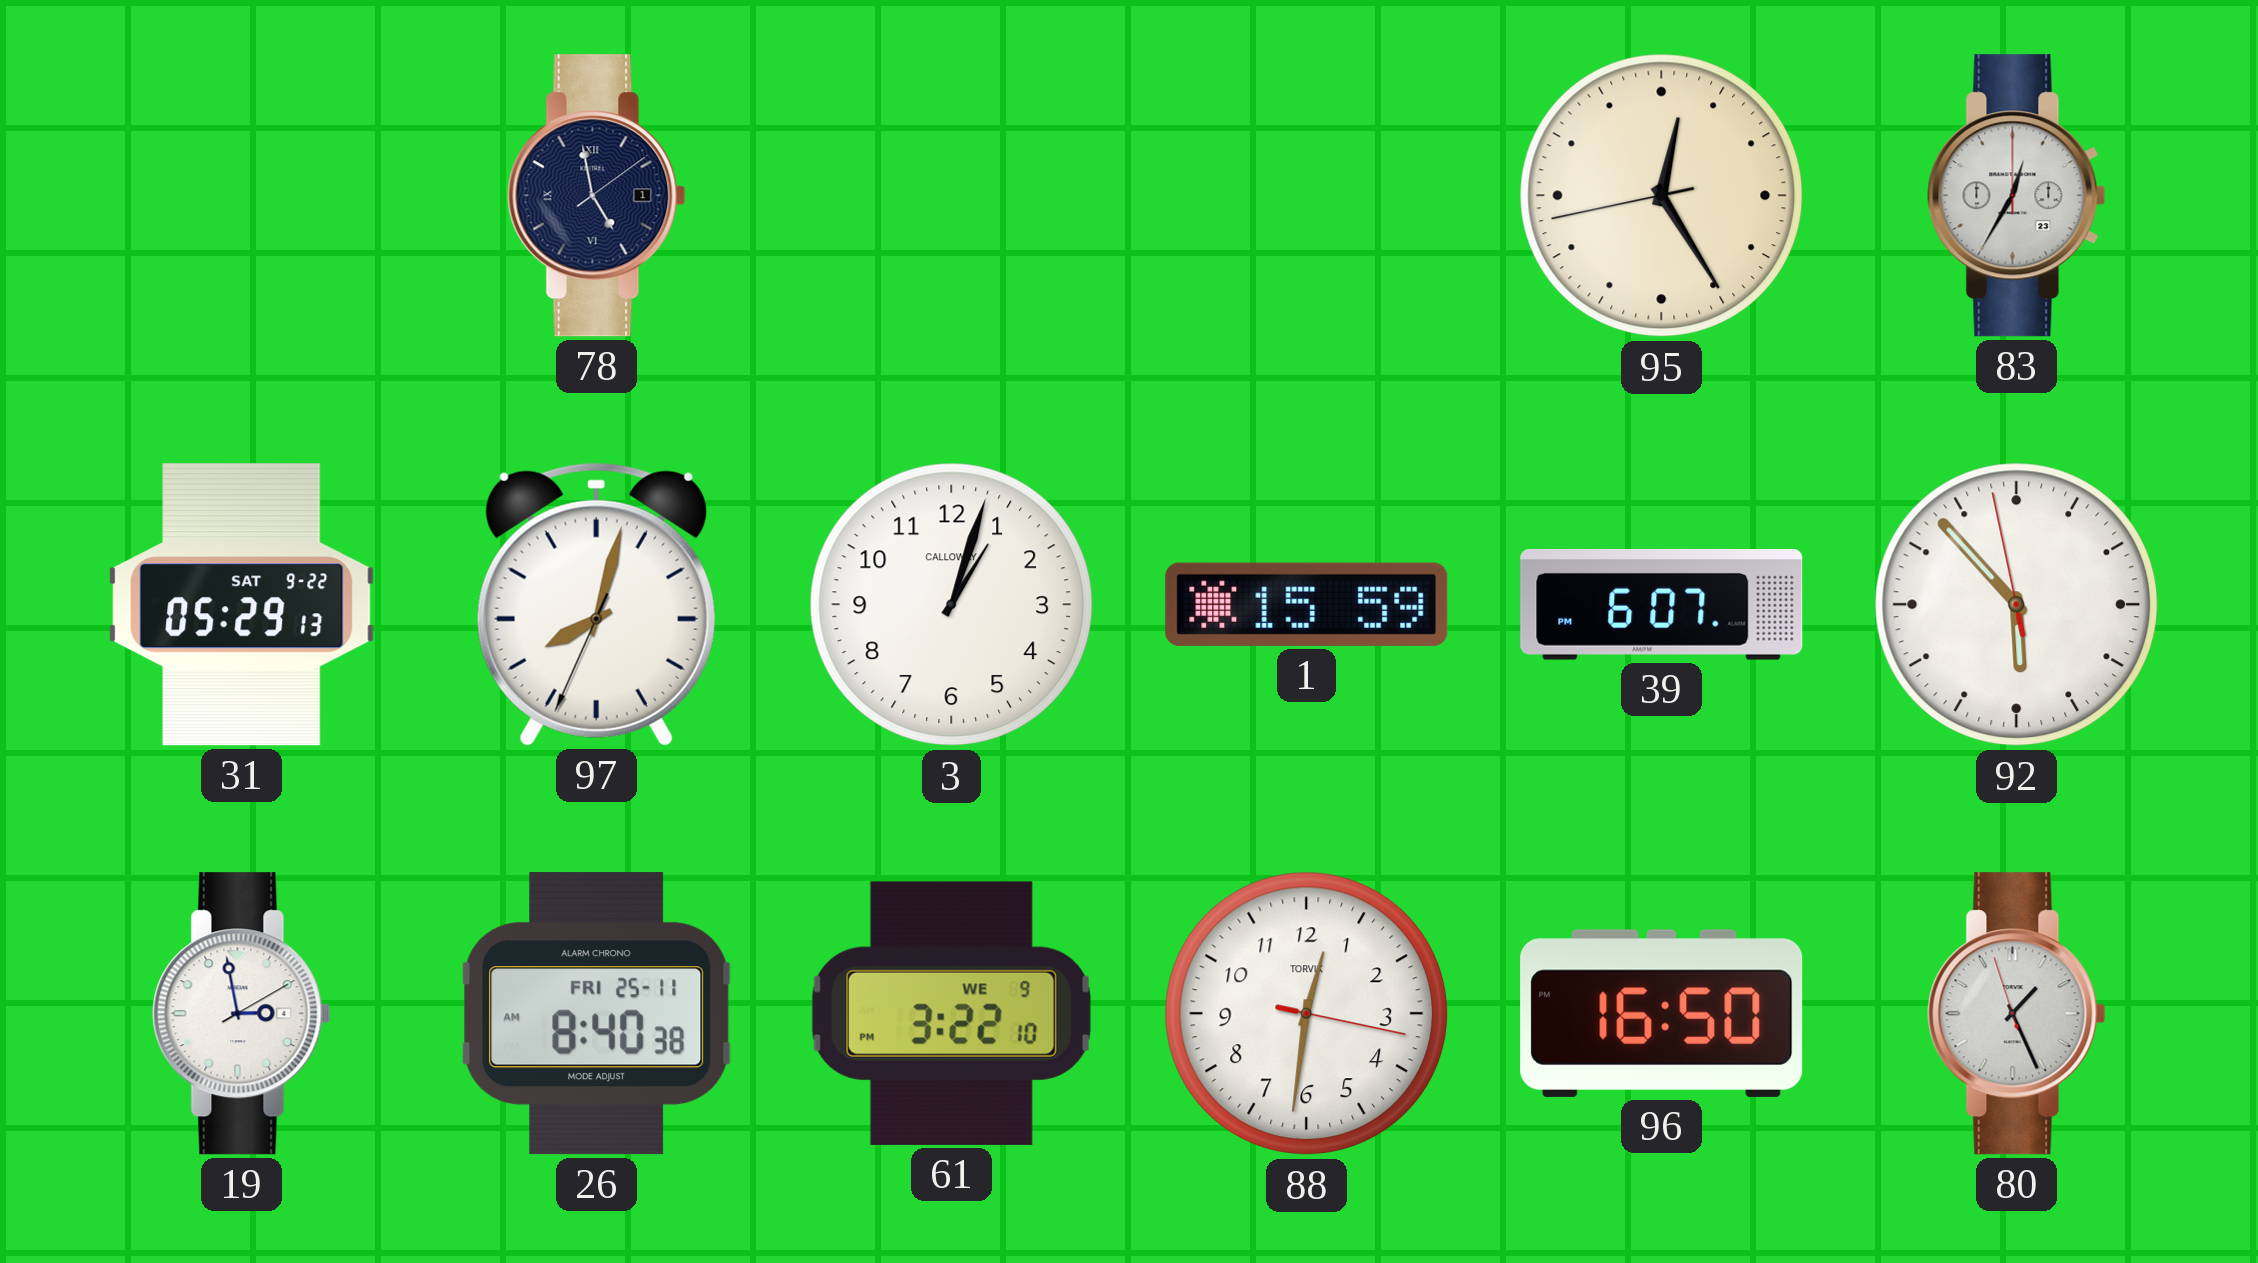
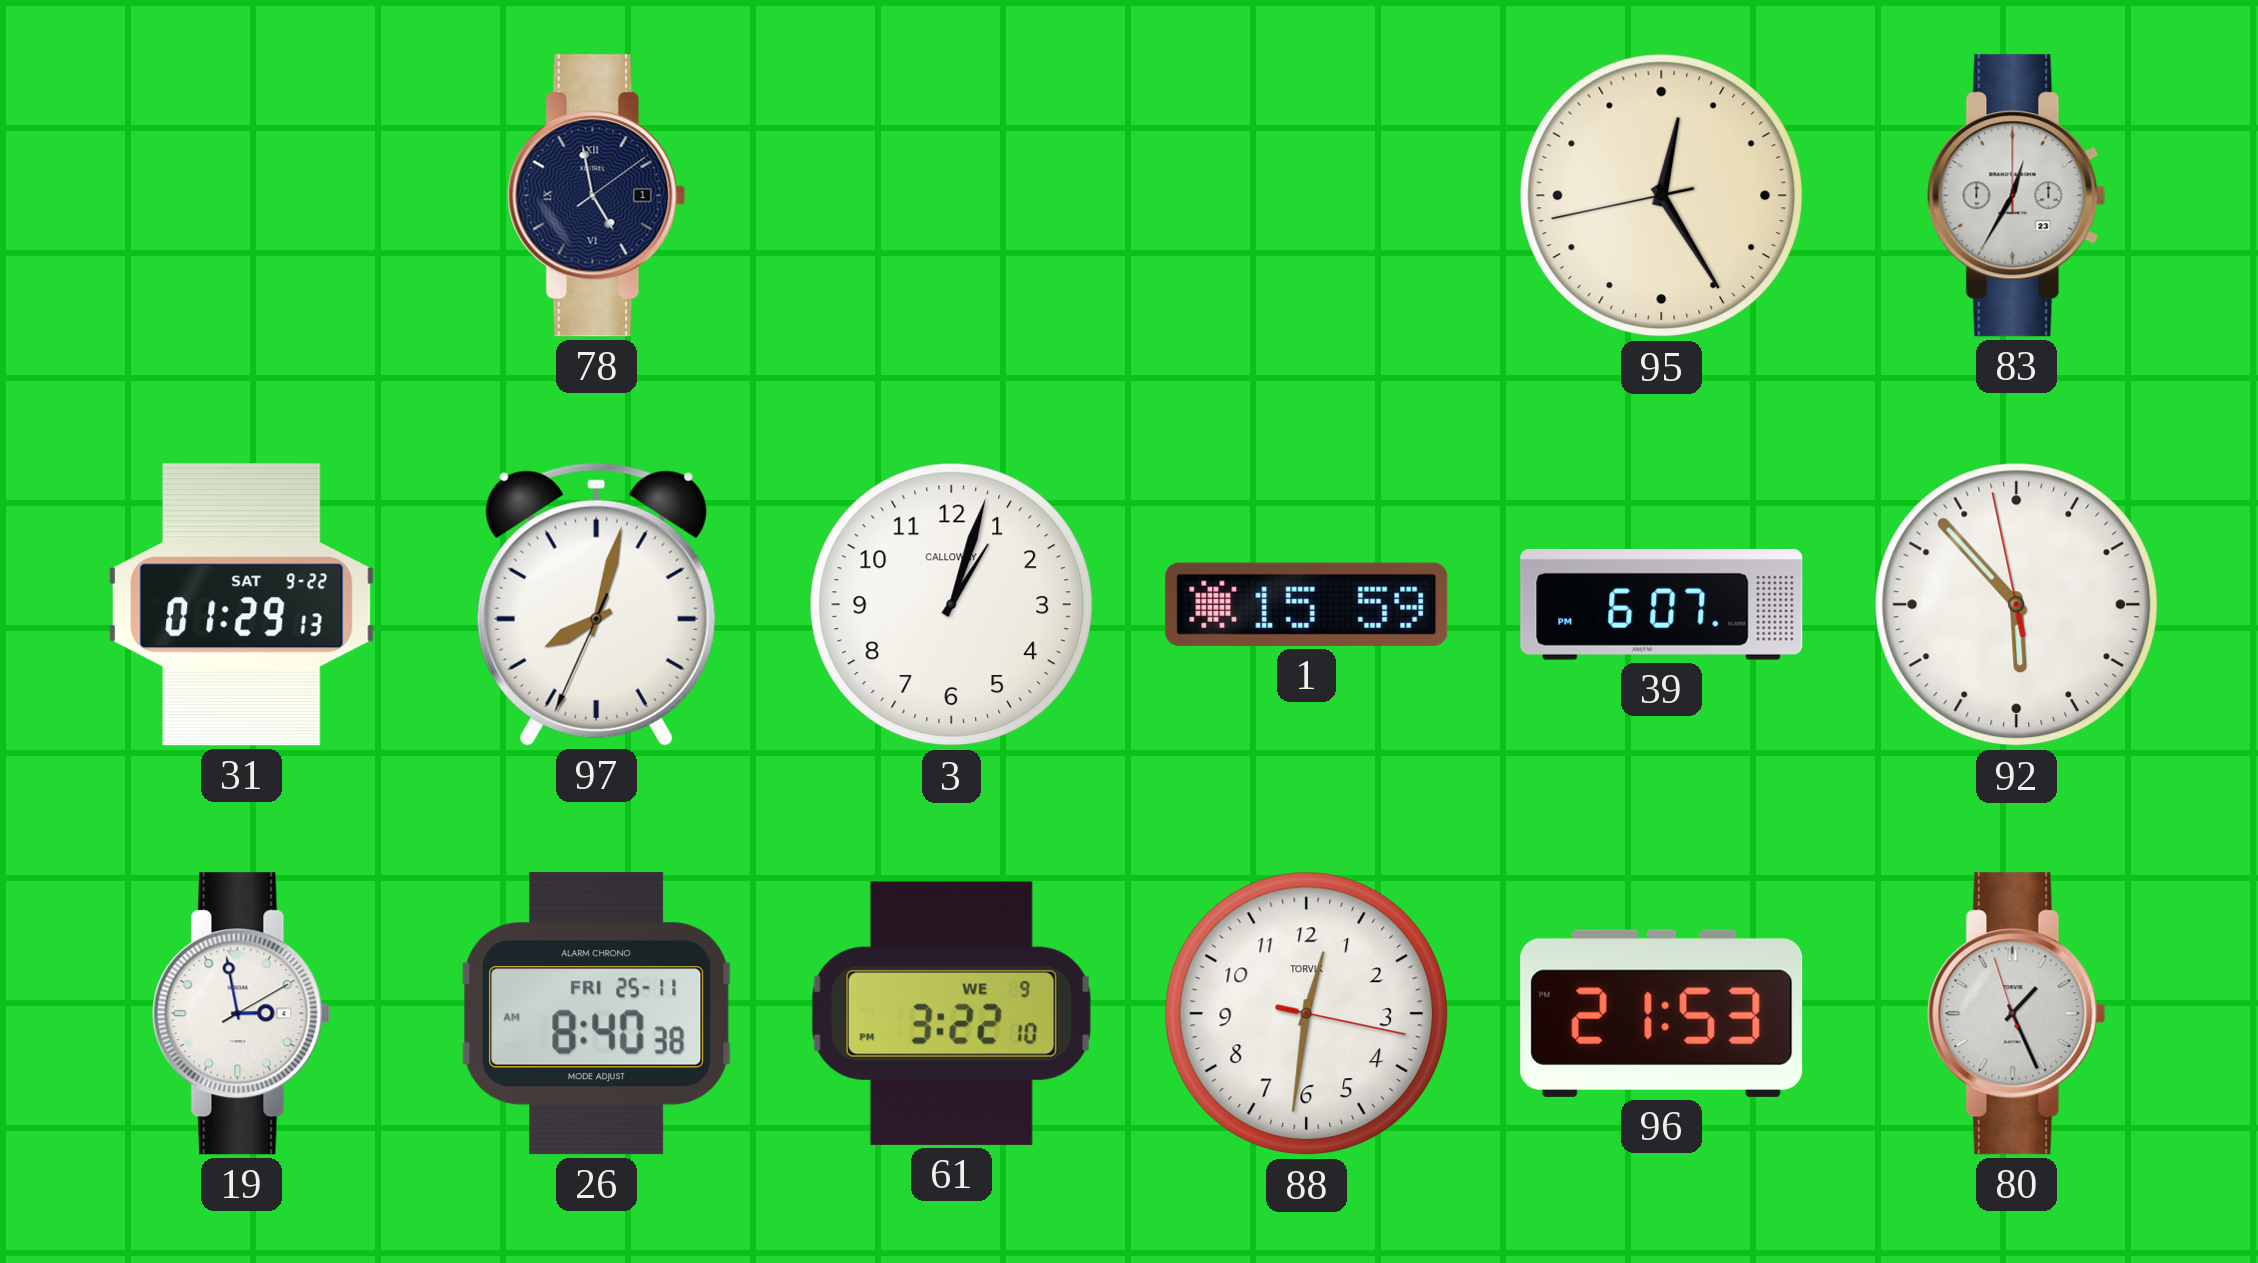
31: 05:29 -> 01:29 (242, 605)
96: 16:50 -> 21:53 (1662, 1013)
